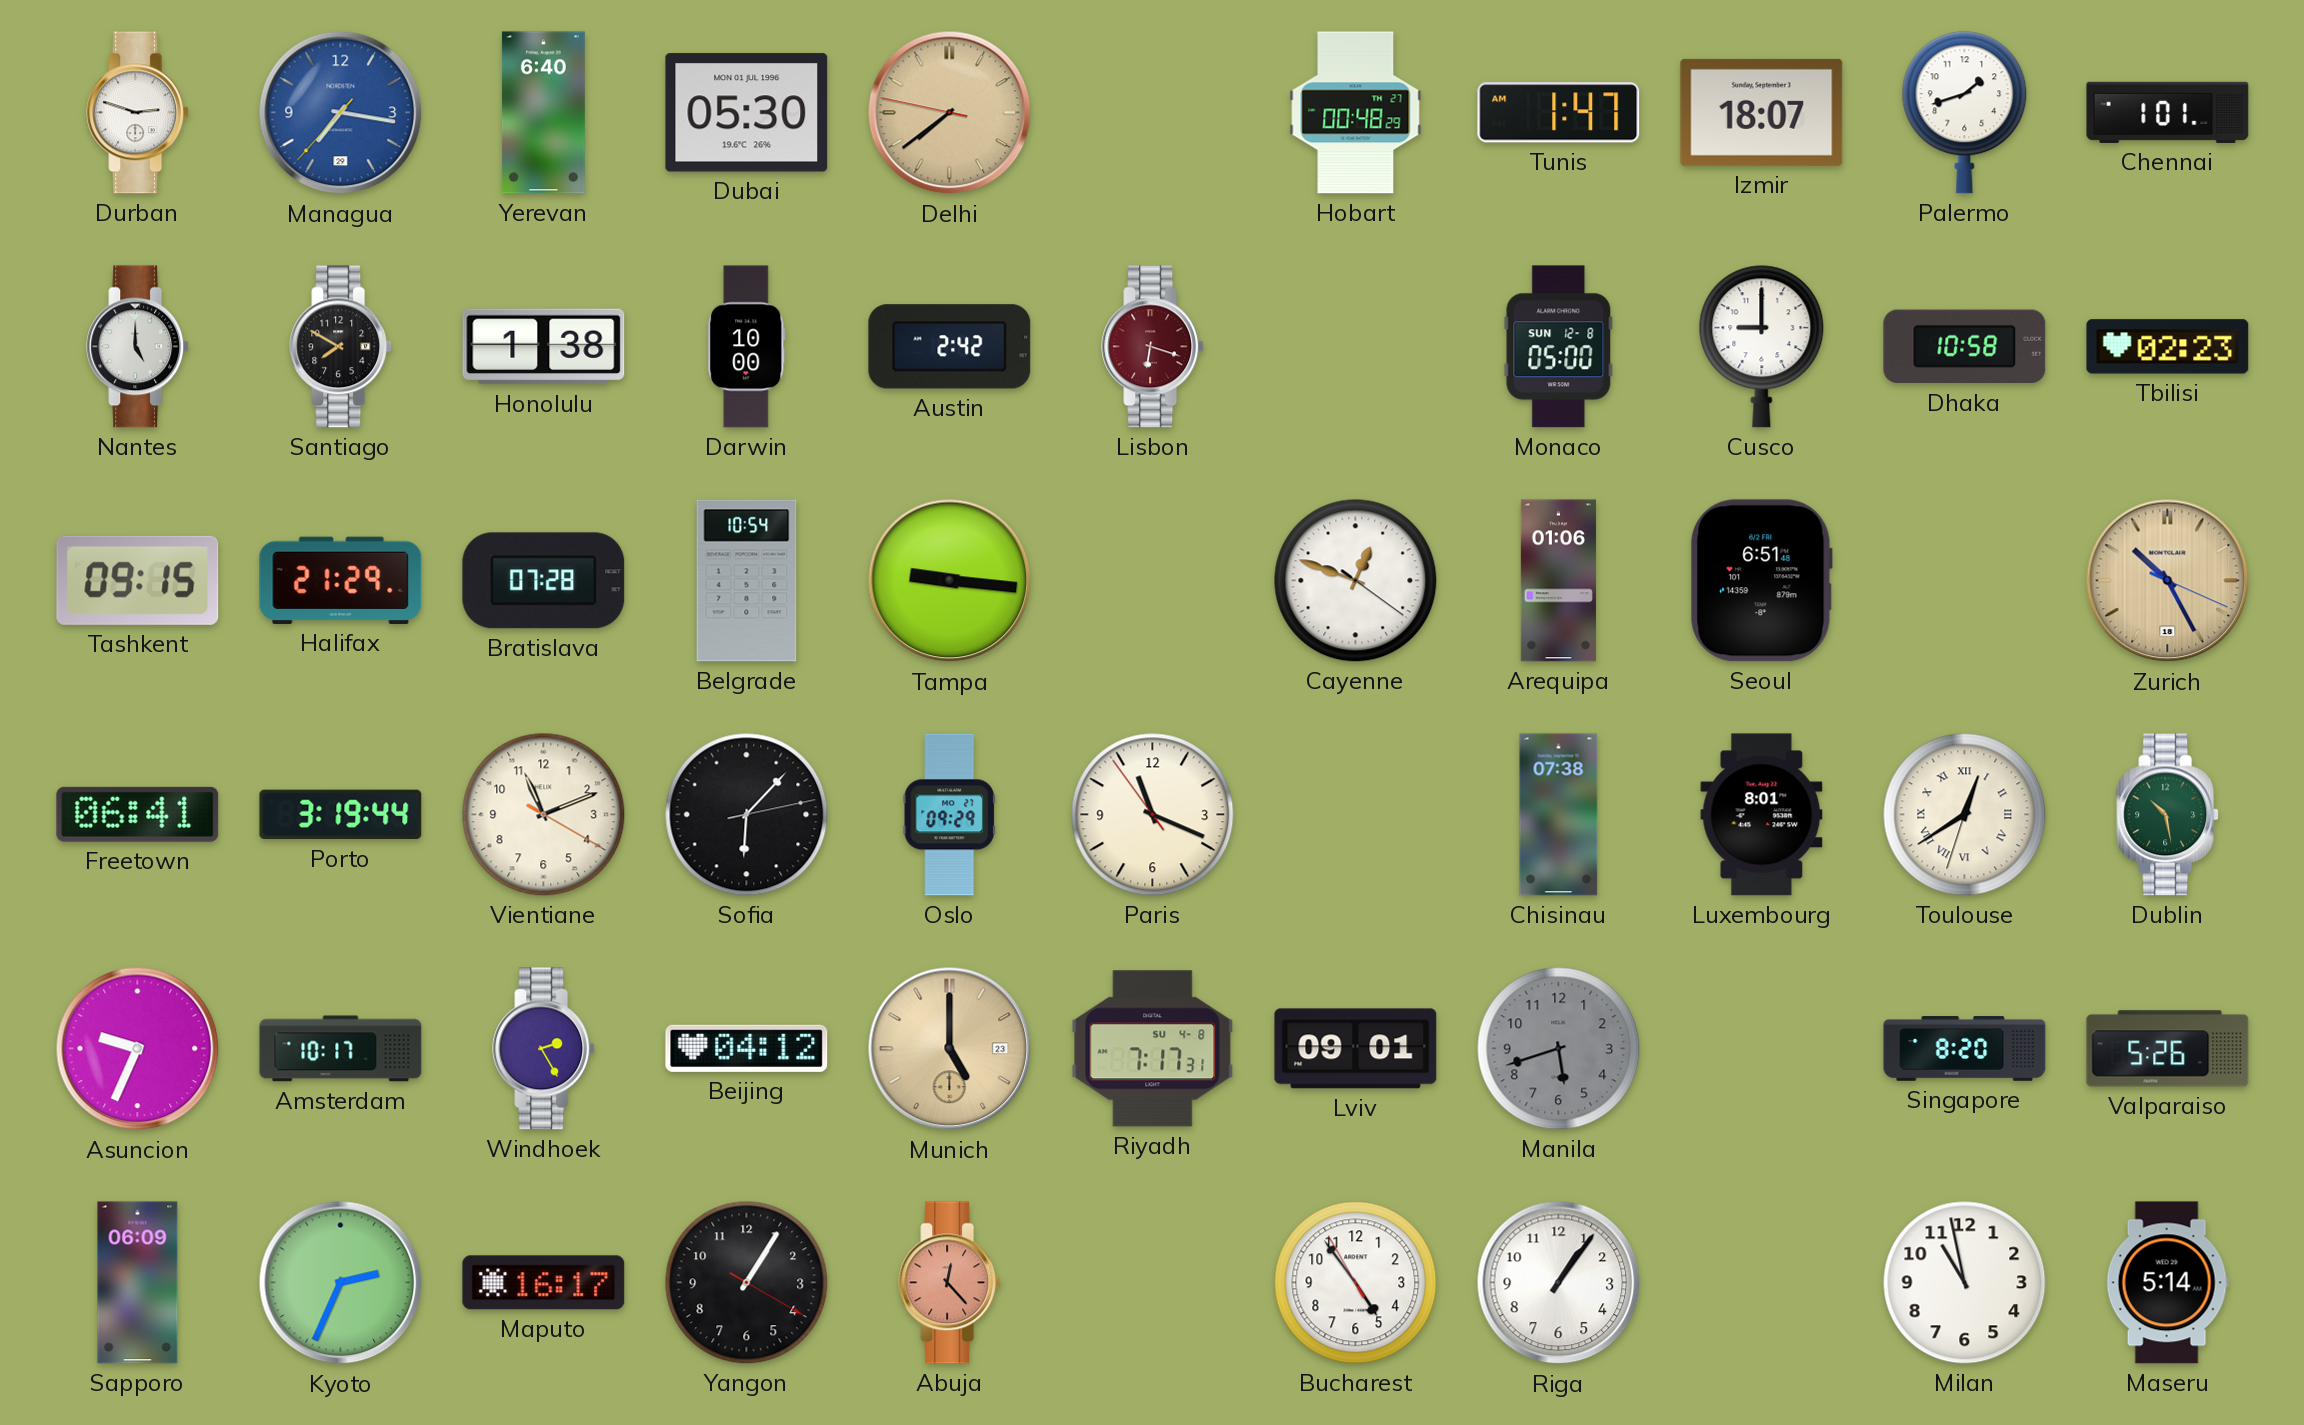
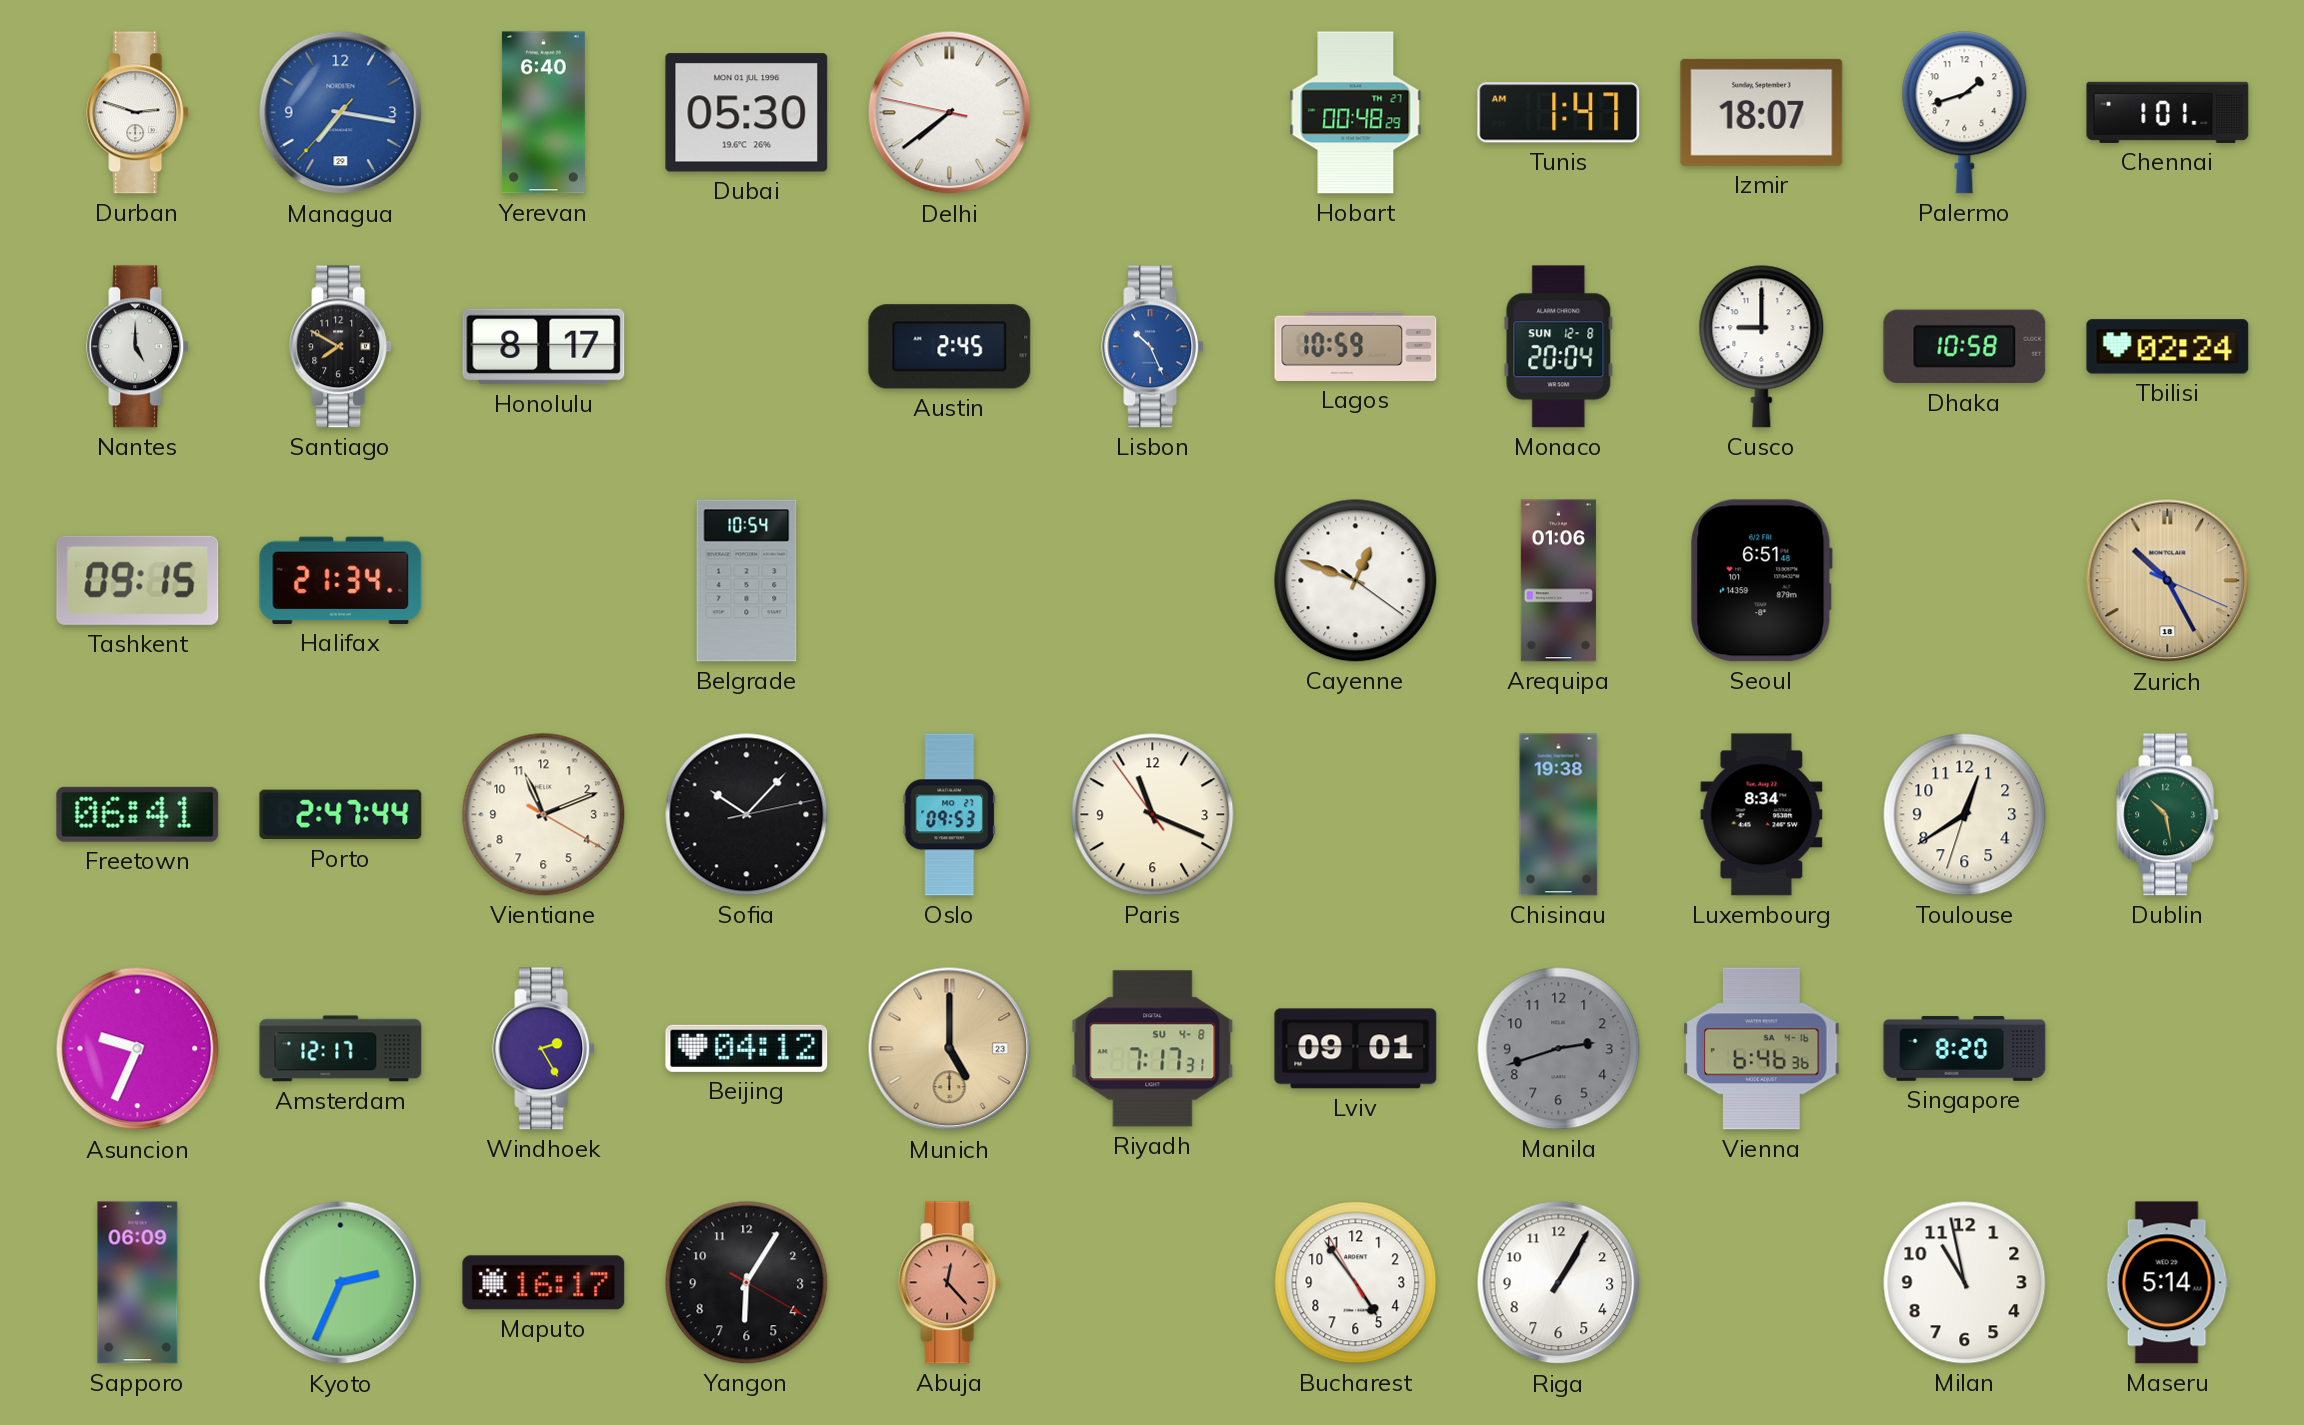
Delhi dial: champagne -> white (950, 113)
Honolulu: 1:38 -> 8:17 (544, 347)
Darwin: 10:00 -> none (747, 347)
Austin: 2:42 -> 2:45 (950, 347)
Lisbon: 6:18 -> 10:26 (1153, 347)
Lisbon dial: burgundy -> blue (1153, 347)
Lagos: none -> 10:59 (1356, 346)
Monaco: 05:00 -> 20:04 (1559, 347)
Tbilisi: 02:23 -> 02:24 (2168, 347)
Halifax: 21:29 -> 21:34 (341, 580)
Bratislava: 07:28 -> none (544, 581)
Tampa: 9:16 -> none (950, 581)
Porto: 3:19 -> 2:47 (341, 815)
Sofia: 6:07 -> 10:07 (747, 815)
Oslo: 09:29 -> 09:53 (949, 815)
Chisinau: 07:38 -> 19:38 (1559, 815)
Luxembourg: 8:01 -> 8:34 (1762, 815)
Toulouse numerals: Roman -> Arabic (1965, 815)
Amsterdam: 10:17 -> 12:17 (341, 1049)
Manila: 5:42 -> 2:42 (1559, 1049)
Vienna: none -> 6:46 (1762, 1049)
Valparaiso: 5:26 -> none (2168, 1049)
Yangon: 1:05 -> 6:05 (747, 1283)
Riga: 1:06 -> 1:05 (1559, 1283)
